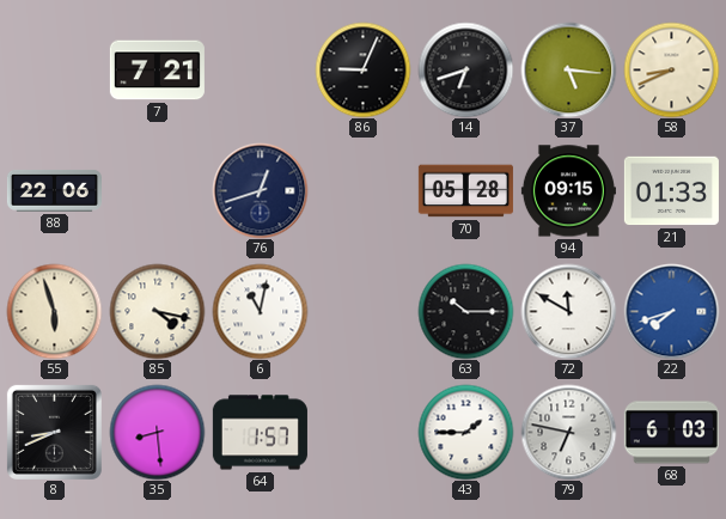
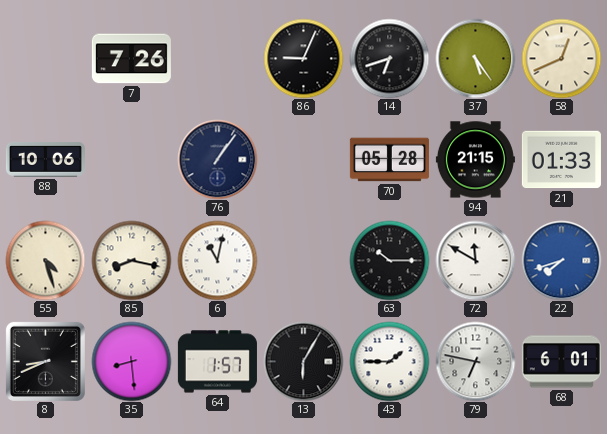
7: 7:21 -> 7:26 (131, 59)
37: 5:16 -> 5:24 (475, 58)
58: 8:41 -> 12:41 (561, 58)
88: 22:06 -> 10:06 (45, 159)
76: 12:42 -> 1:06 (217, 159)
94: 09:15 -> 21:15 (475, 160)
55: 5:57 -> 4:27 (45, 260)
85: 4:17 -> 8:17 (131, 260)
13: none -> 6:05 (303, 361)
68: 6:03 -> 6:01 (561, 362)
